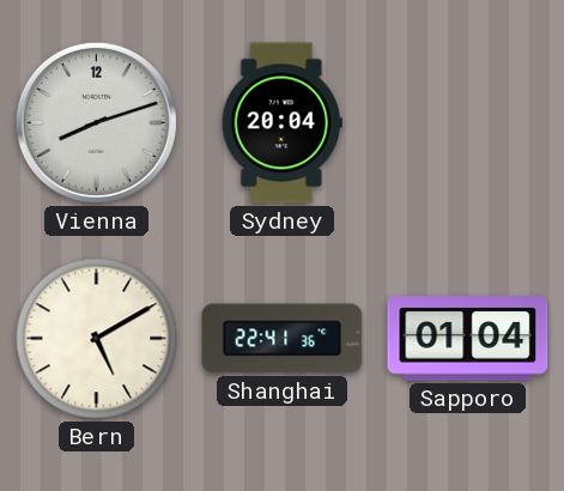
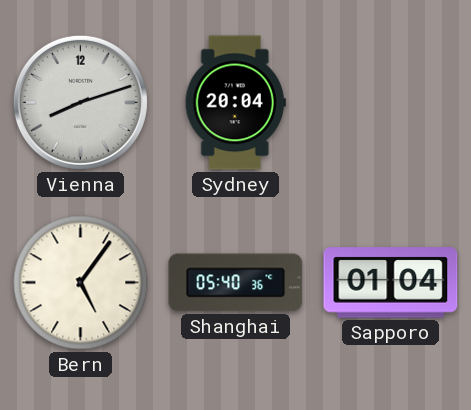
Bern: 5:10 -> 5:06 (81, 283)
Shanghai: 22:41 -> 05:40 (236, 283)
